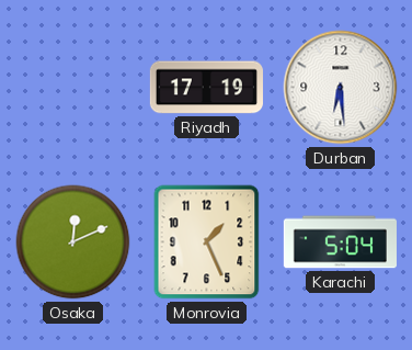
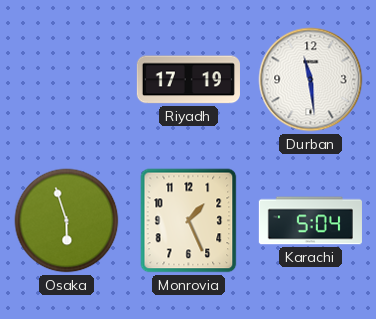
Durban: 6:29 -> 11:29 (311, 80)
Osaka: 12:11 -> 5:57 (67, 221)
